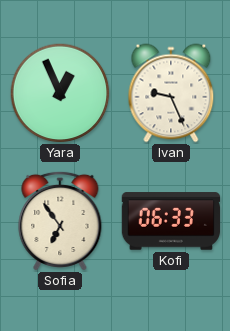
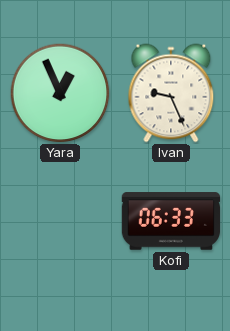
Sofia: 6:54 -> none (60, 220)
